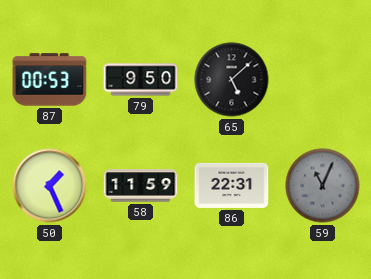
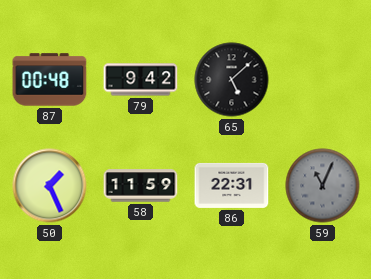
87: 00:53 -> 00:48 (50, 80)
79: 9:50 -> 9:42 (141, 80)
